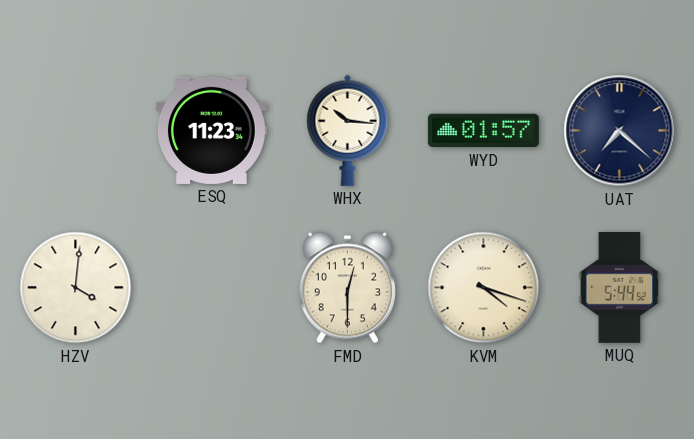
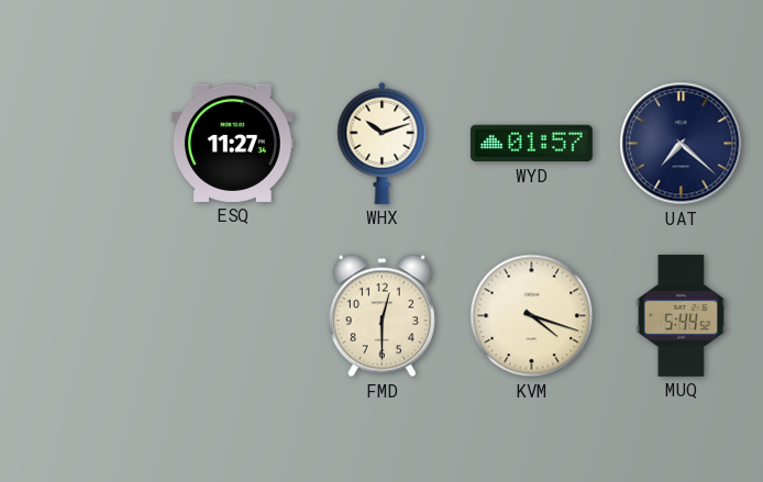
ESQ: 11:23 -> 11:27 (232, 143)
WHX: 10:16 -> 10:12 (383, 143)
HZV: 4:01 -> none (76, 288)
